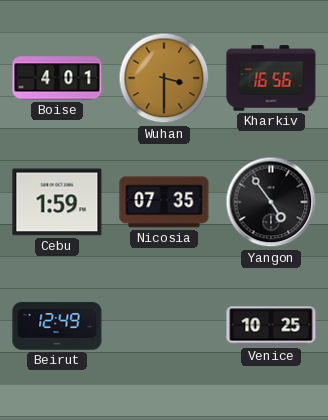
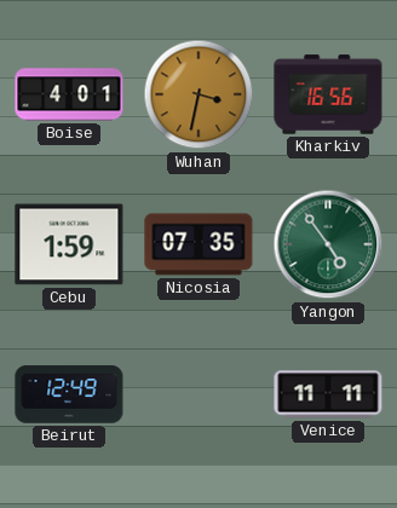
Wuhan: 3:30 -> 3:32 (198, 94)
Yangon dial: black -> green (328, 244)
Venice: 10:25 -> 11:11 (328, 394)
